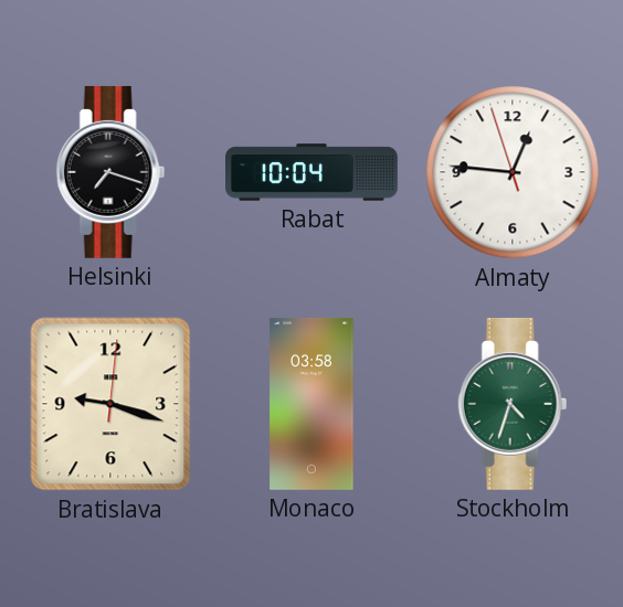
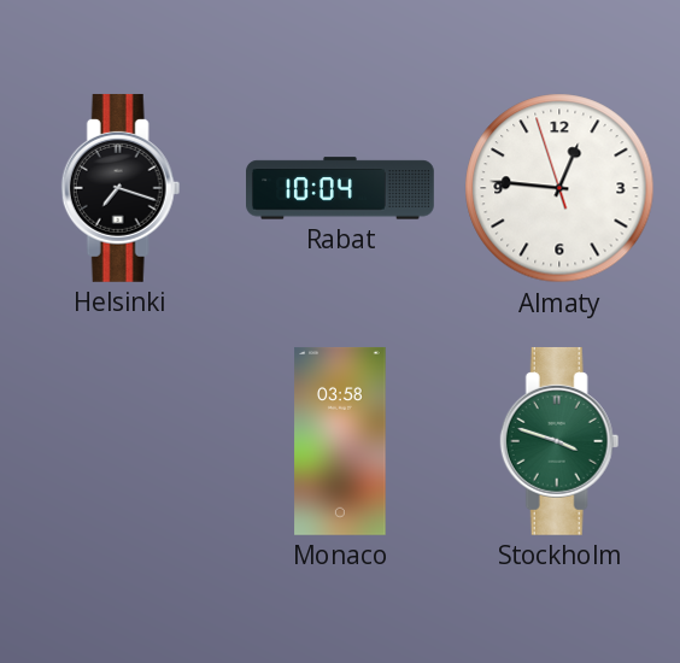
Bratislava: 9:18 -> none (110, 404)
Stockholm: 4:33 -> 3:48 (559, 441)
